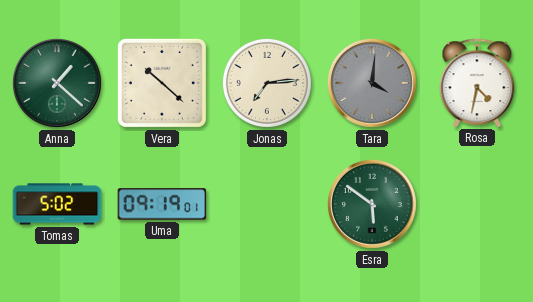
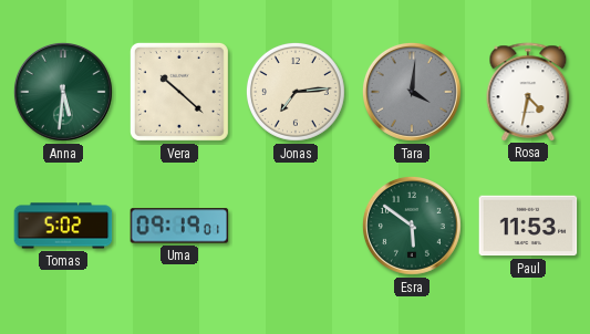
Anna: 1:22 -> 5:31 (63, 92)
Paul: none -> 11:53 (528, 226)
